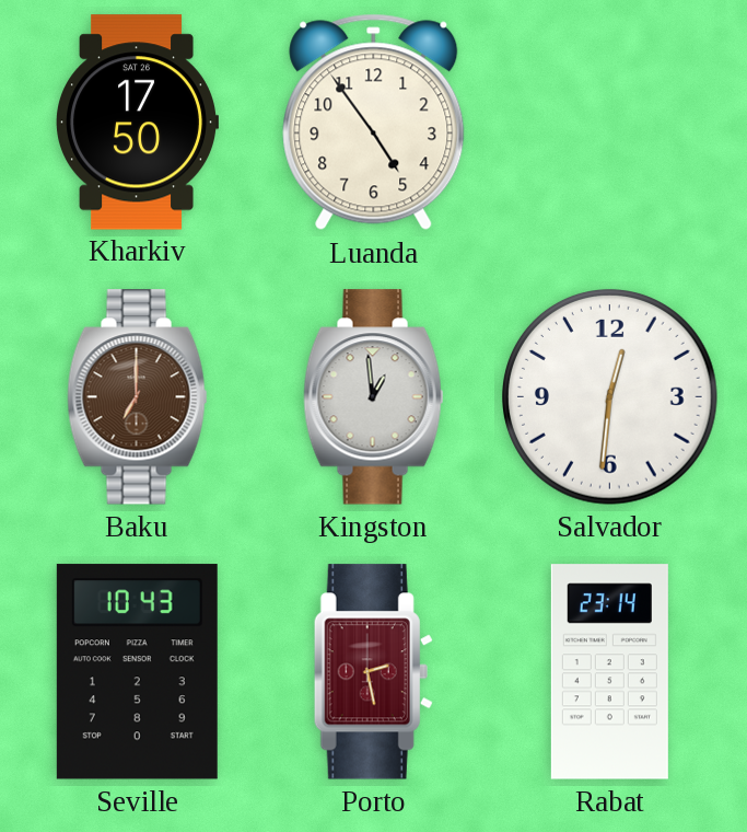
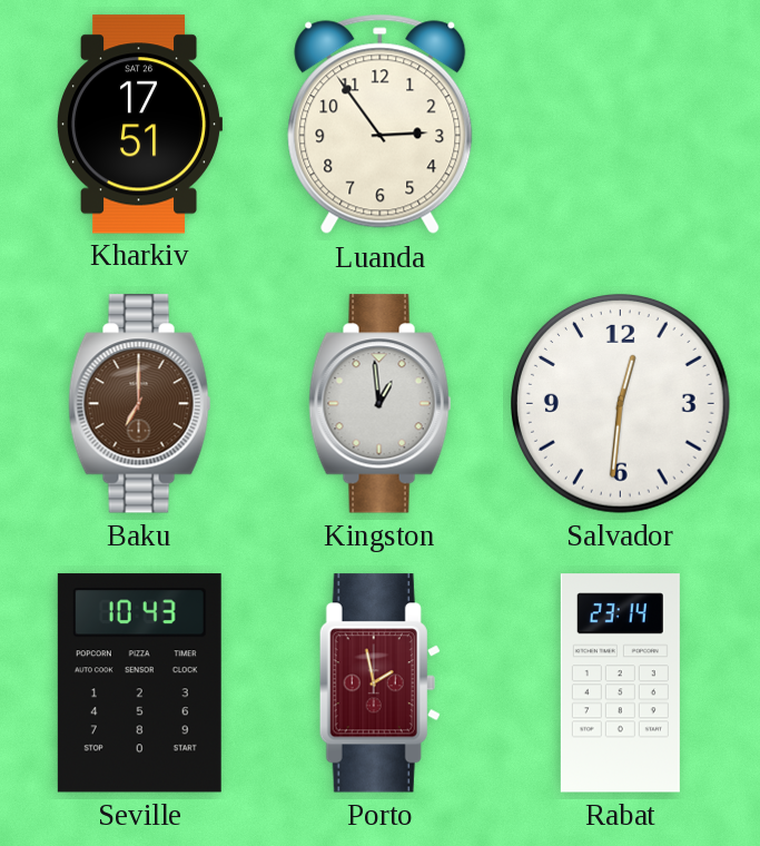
Kharkiv: 17:50 -> 17:51 (139, 125)
Luanda: 4:54 -> 2:54 (381, 125)
Porto: 2:28 -> 1:58 (379, 683)
